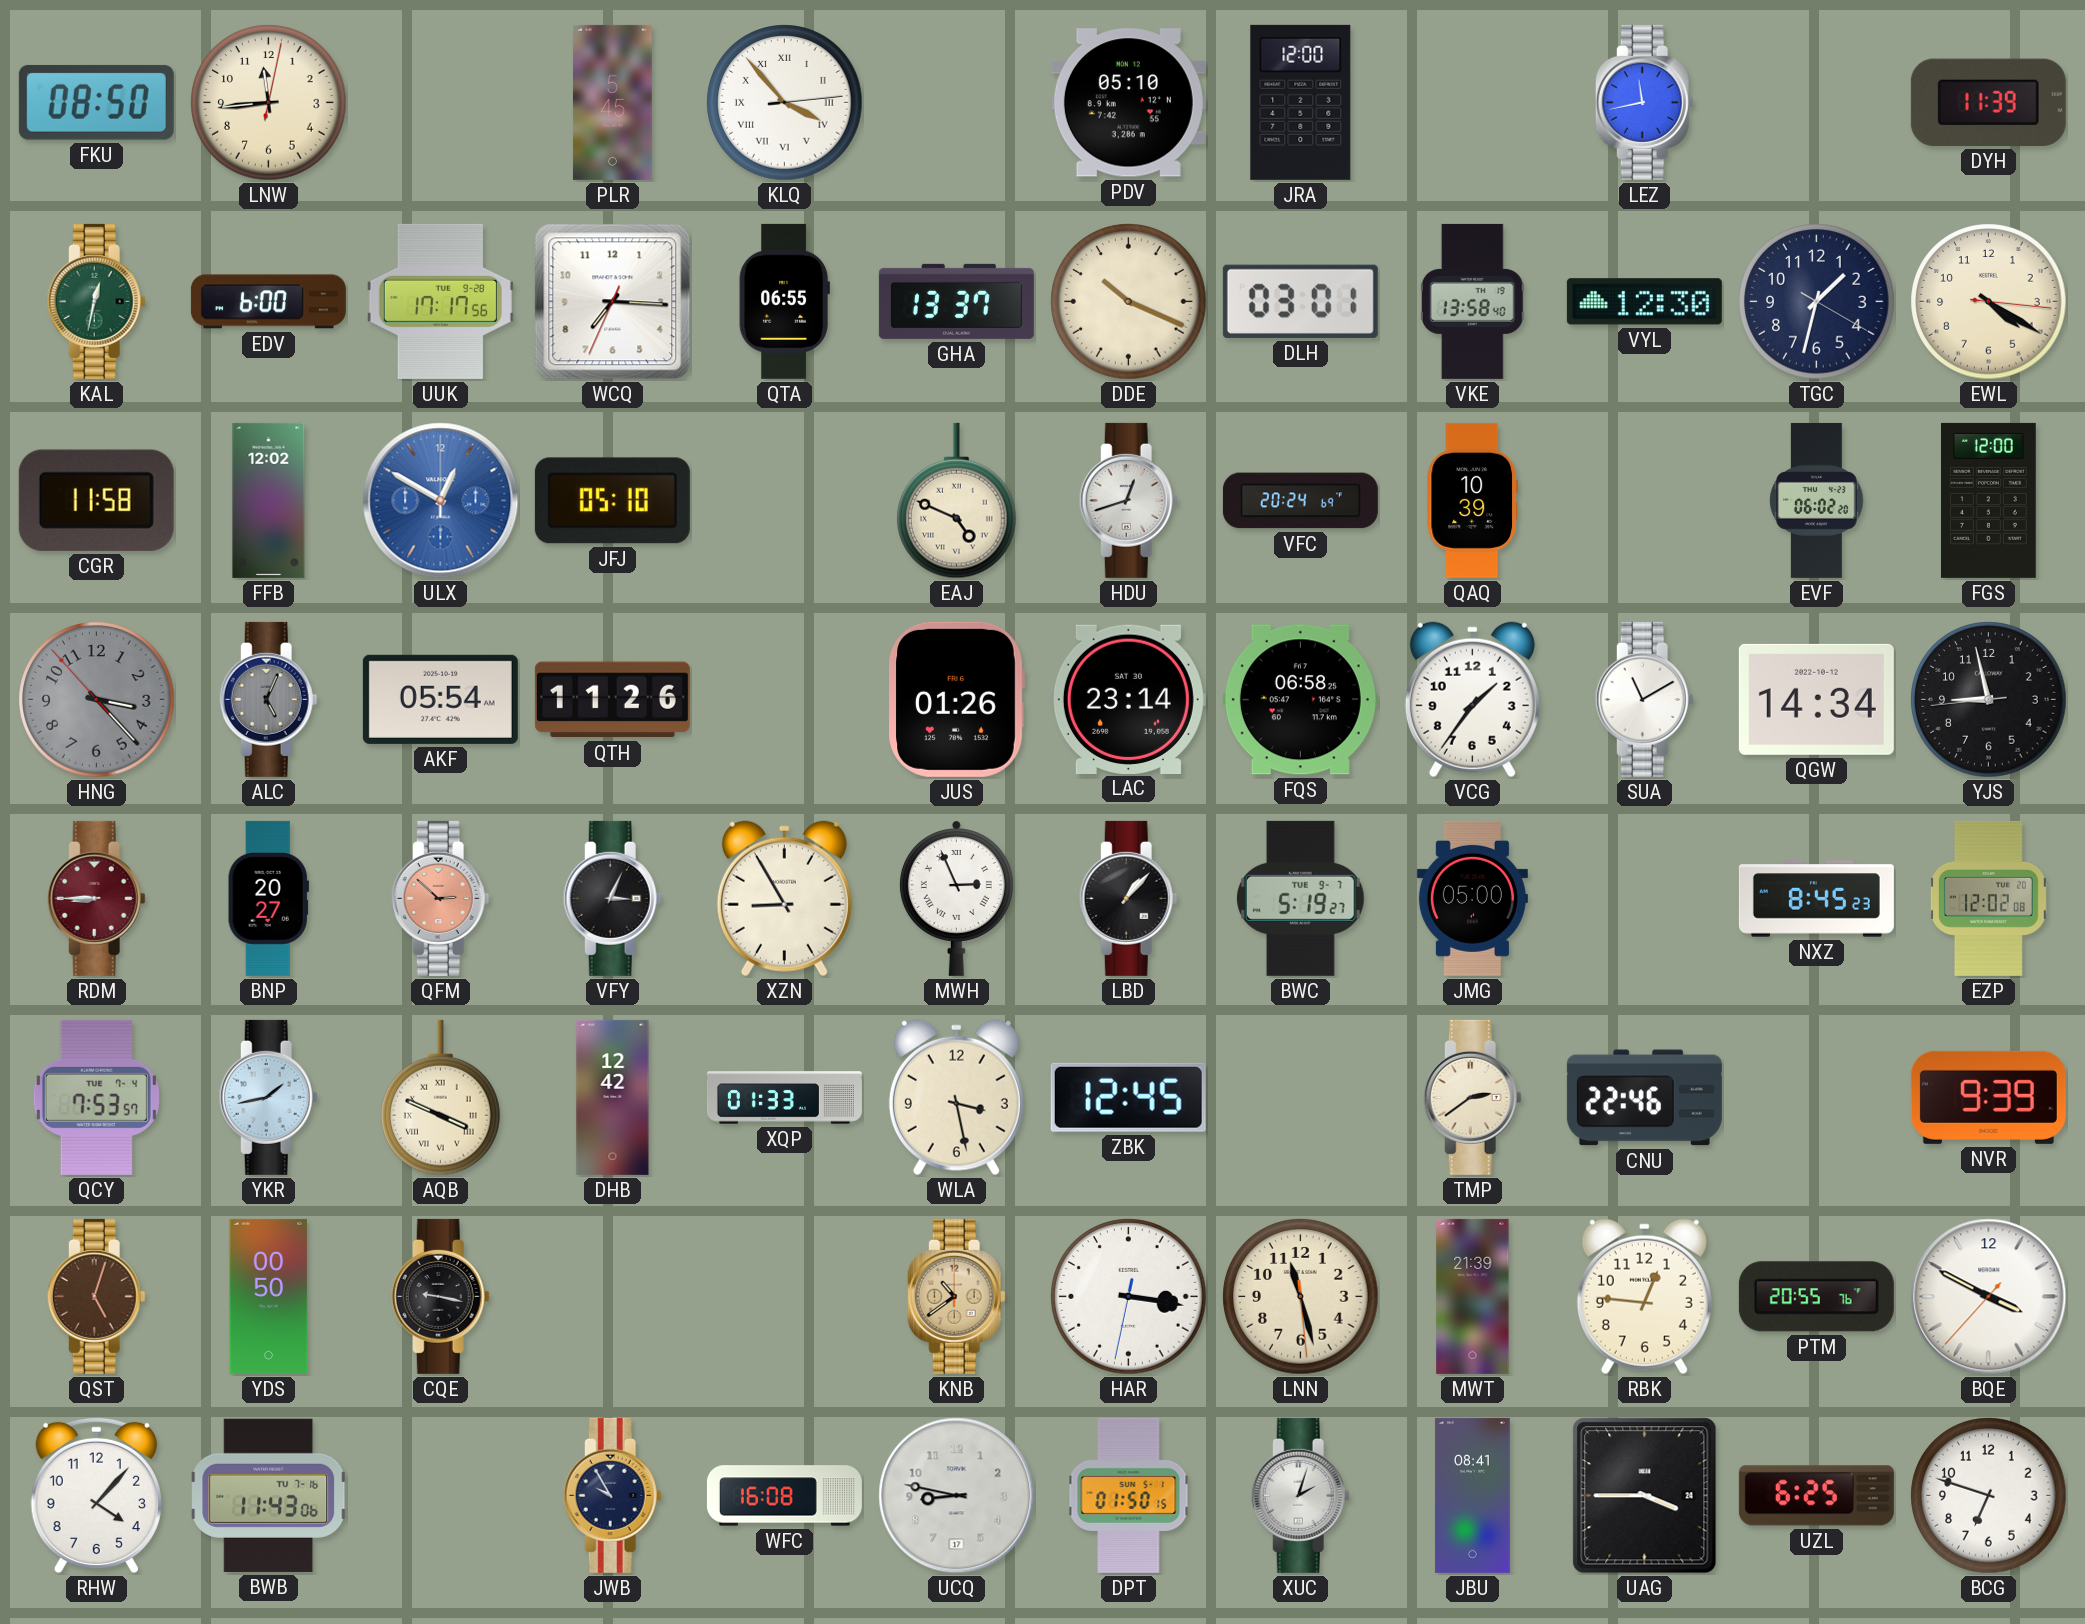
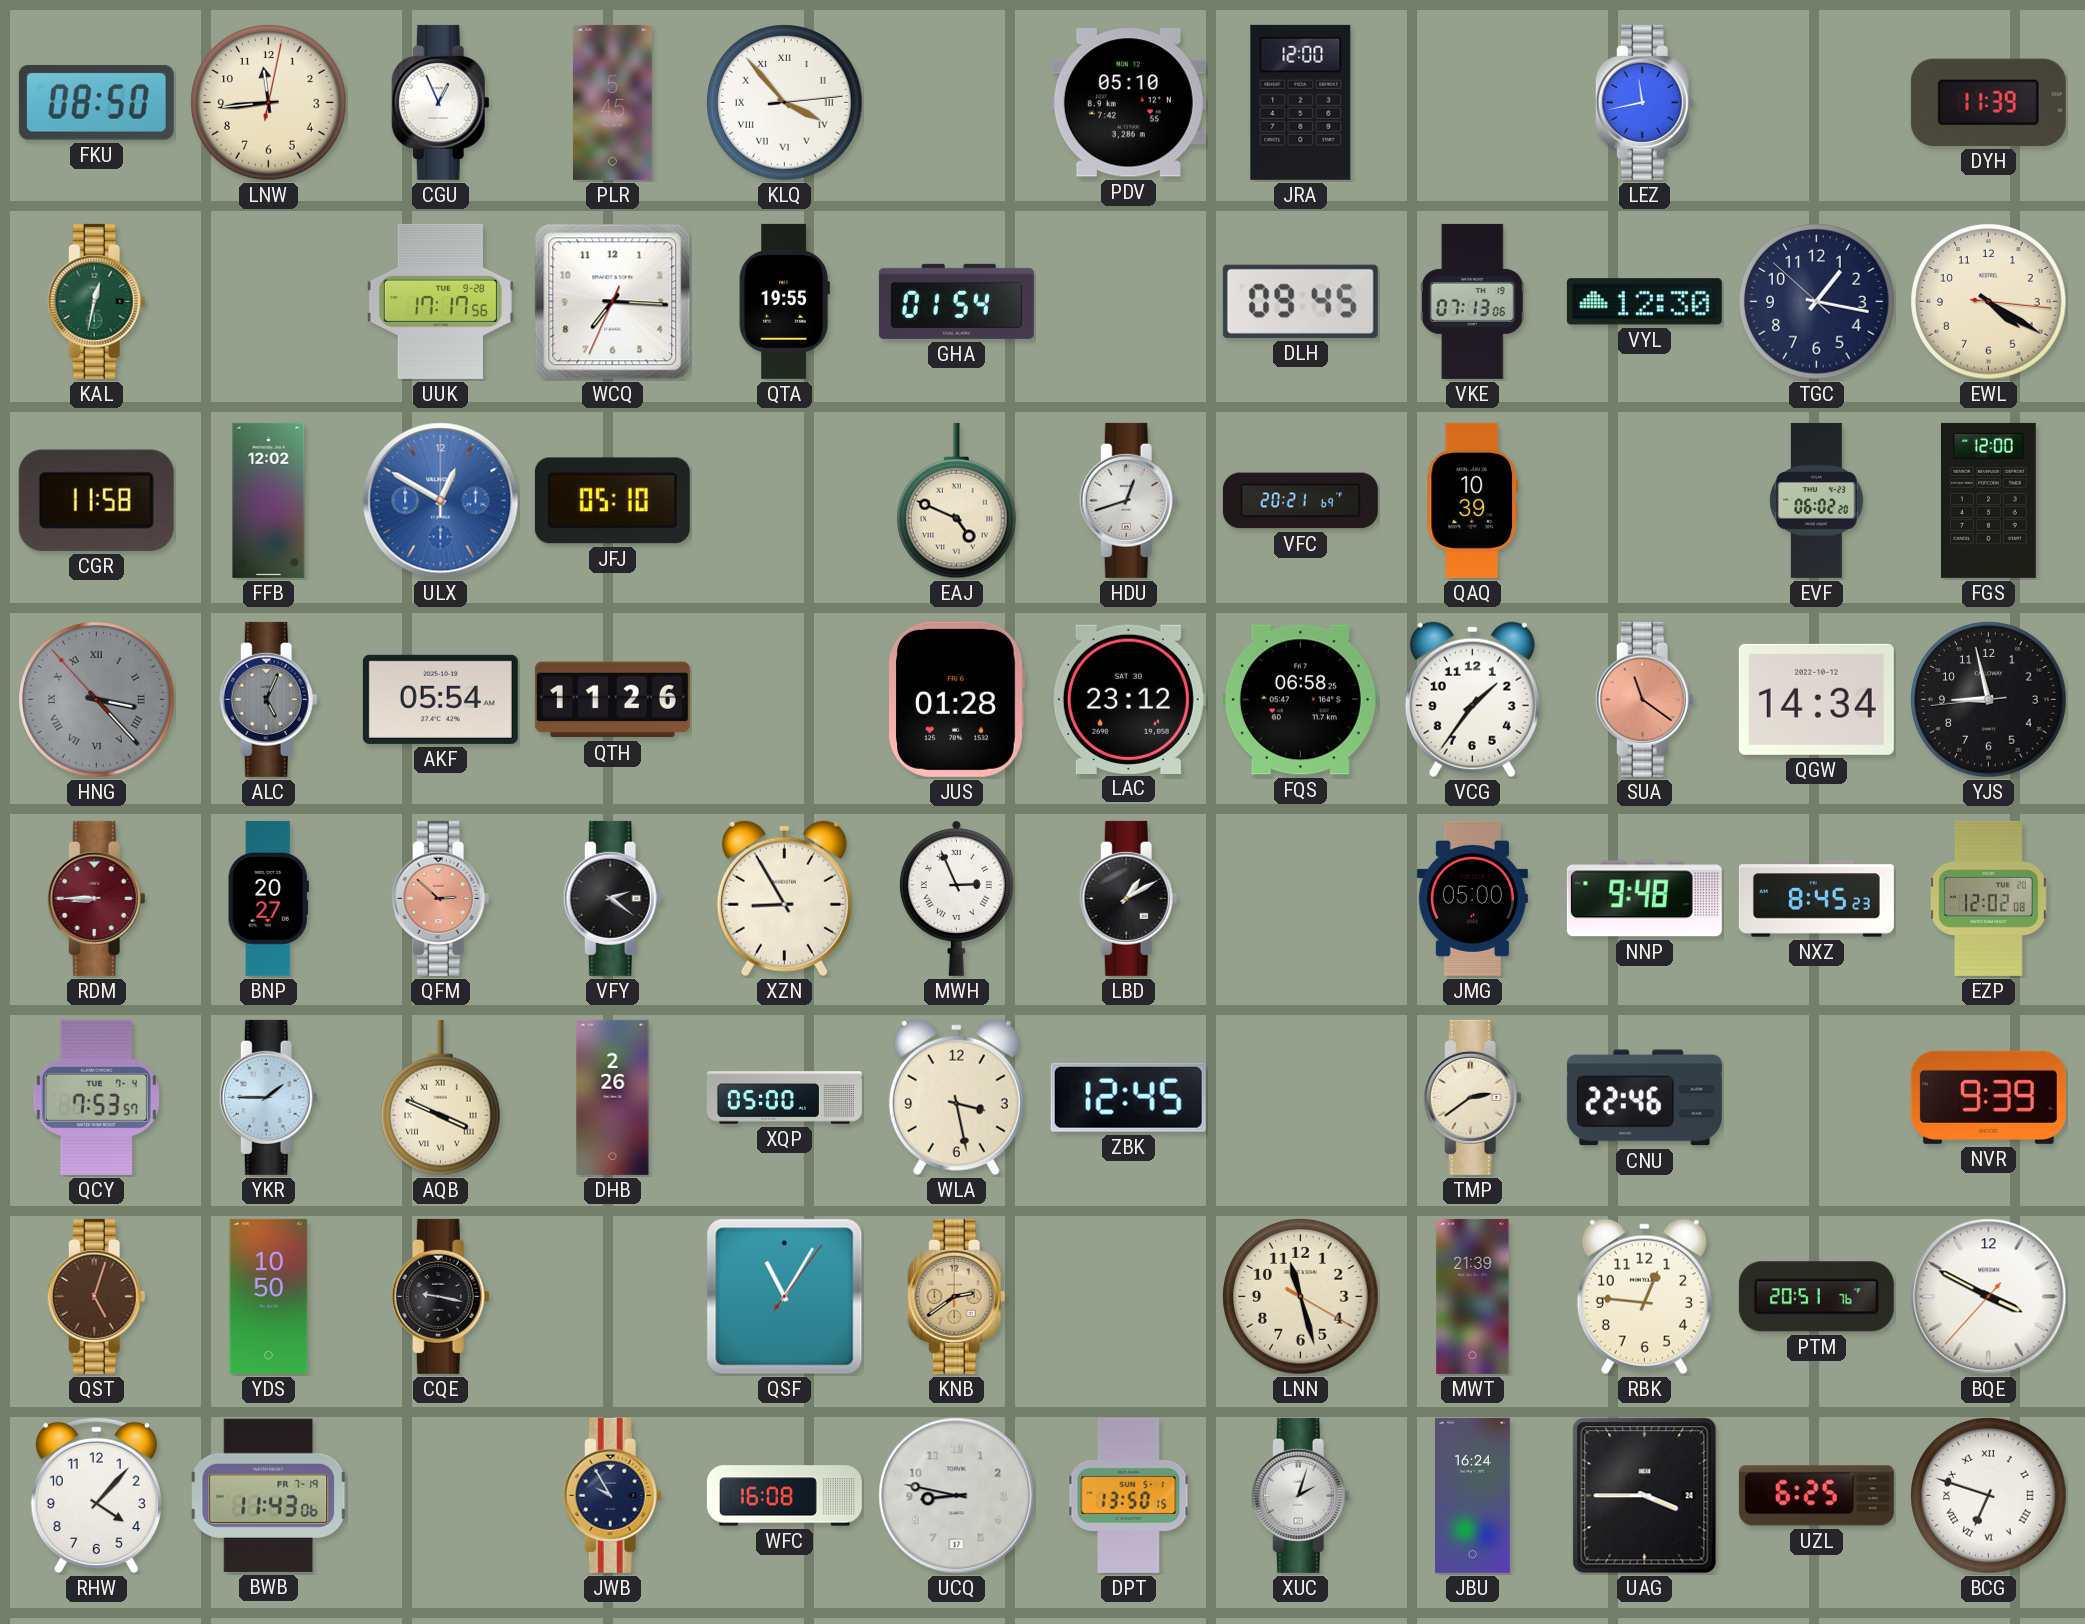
CGU: none -> 12:56 (440, 102)
EDV: 6:00 -> none (268, 302)
QTA: 06:55 -> 19:55 (784, 301)
GHA: 13:37 -> 01:54 (956, 301)
DDE: 10:19 -> none (1129, 302)
DLH: 03:01 -> 09:45 (1300, 301)
VKE: 13:58 -> 07:13 (1472, 301)
TGC: 1:32 -> 1:16 (1817, 302)
VFC: 20:24 -> 20:21 (1300, 501)
HNG numerals: Arabic -> Roman (97, 700)
JUS: 01:26 -> 01:28 (956, 699)
LAC: 23:14 -> 23:12 (1128, 699)
SUA: 11:10 -> 11:21 (1644, 699)
SUA dial: white -> salmon (1644, 699)
VFY: 3:04 -> 2:21 (612, 898)
LBD: 1:07 -> 1:10 (1128, 898)
BWC: 5:19 -> none (1300, 898)
NNP: none -> 9:48 (1644, 899)
YKR: 1:43 -> 1:45 (268, 1097)
DHB: 12:42 -> 2:26 (613, 1097)
XQP: 01:33 -> 05:00 (784, 1098)
YDS: 00:50 -> 10:50 (269, 1296)
QSF: none -> 11:05 (785, 1297)
KNB: 10:39 -> 2:39 (956, 1296)
HAR: 3:16 -> none (1129, 1297)
LNN: 11:27:29 -> 11:27:20 (1301, 1297)
PTM: 20:55 -> 20:51 (1816, 1297)
BWB date: TU 7-16 -> FR 7-19 (269, 1495)
DPT: 01:50 -> 13:50 (1129, 1495)
JBU: 08:41 -> 16:24 (1472, 1495)
BCG numerals: Arabic -> Roman (1989, 1496)
